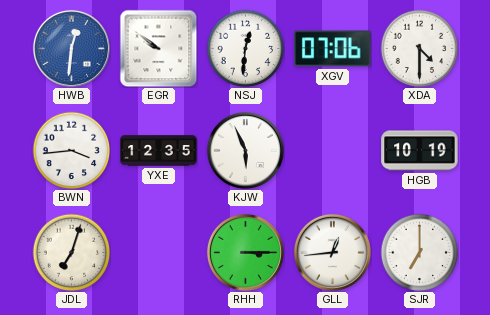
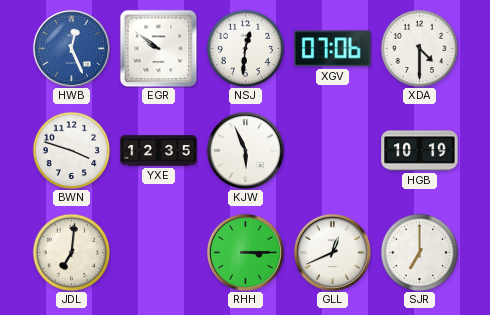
HWB: 12:31 -> 12:26 (71, 48)
BWN: 3:44 -> 3:48 (71, 150)
JDL: 7:03 -> 7:01 (71, 252)
GLL: 12:44 -> 12:41 (332, 252)
